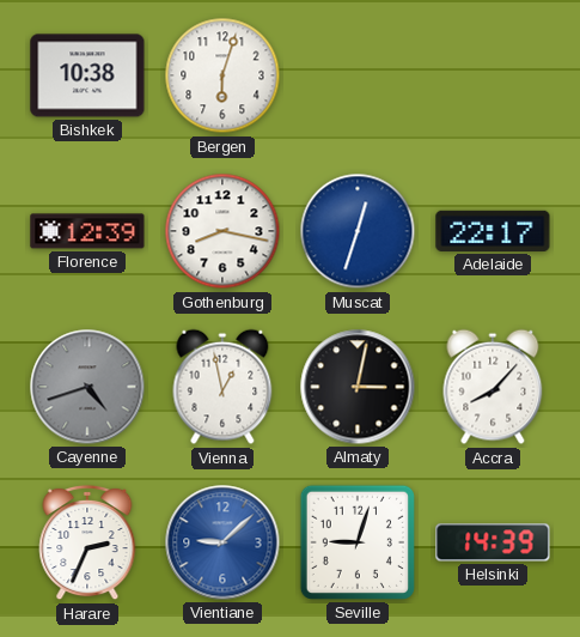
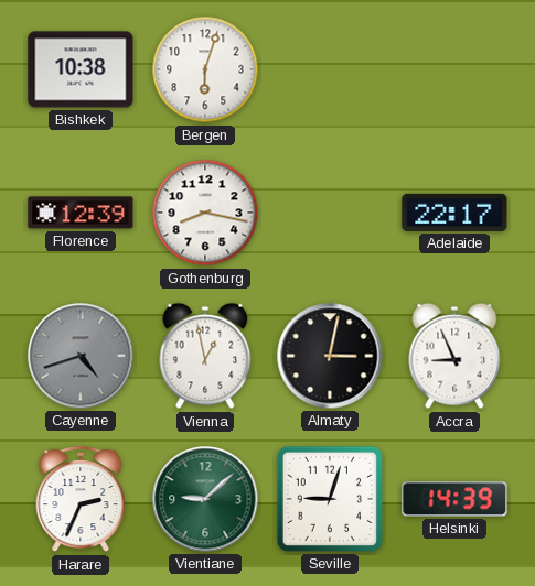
Muscat: 12:33 -> none (358, 231)
Accra: 8:07 -> 8:56 (454, 356)
Vientiane dial: blue -> green (205, 499)
